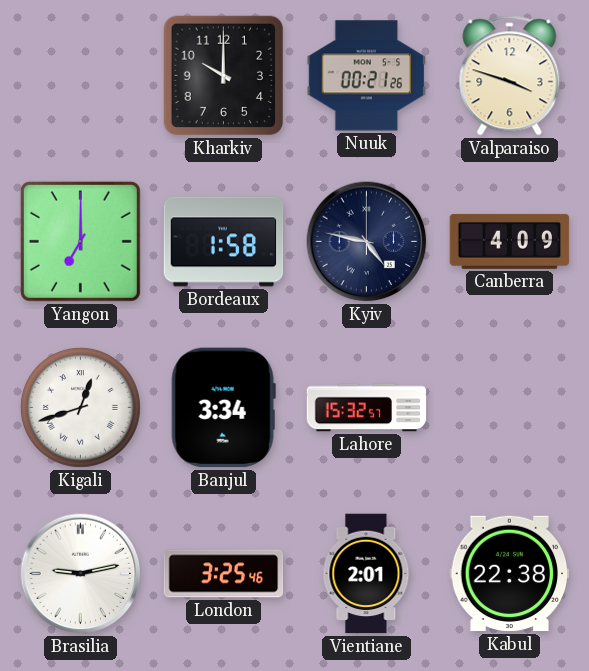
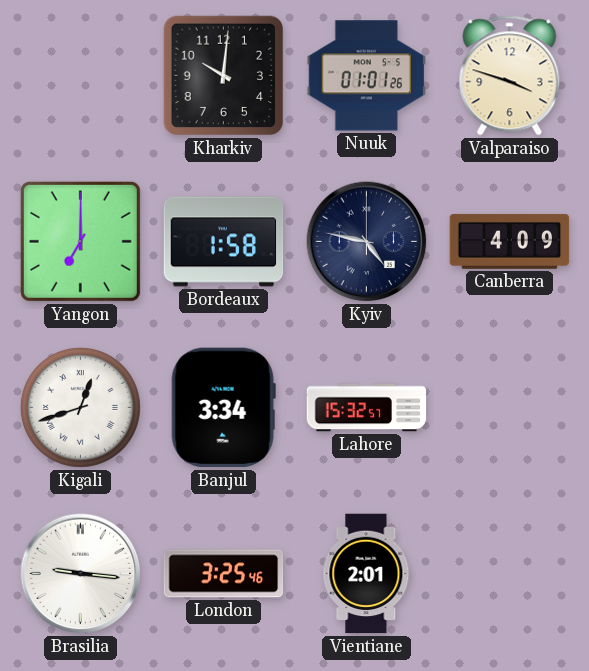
Kharkiv: 10:00 -> 10:01 (224, 76)
Nuuk: 00:21 -> 01:01 (367, 76)
Brasilia: 9:13 -> 9:16 (81, 574)
Kabul: 22:38 -> none (510, 574)
